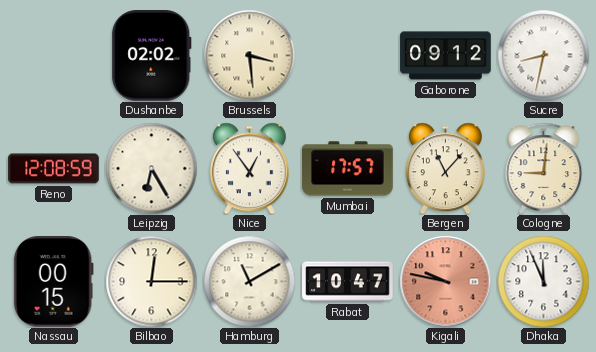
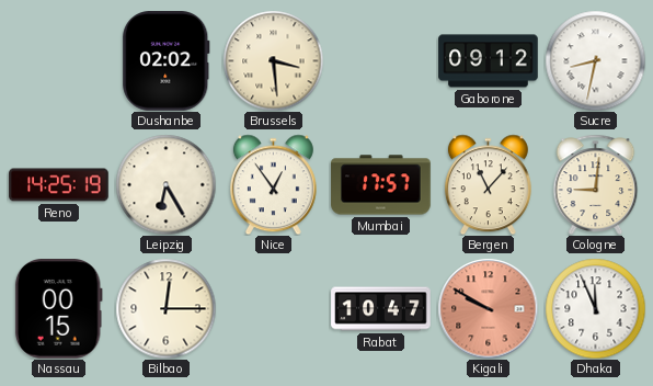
Reno: 12:08 -> 14:25 (59, 185)
Hamburg: 11:10 -> none (249, 281)
Kigali: 9:47 -> 9:50 (488, 308)
